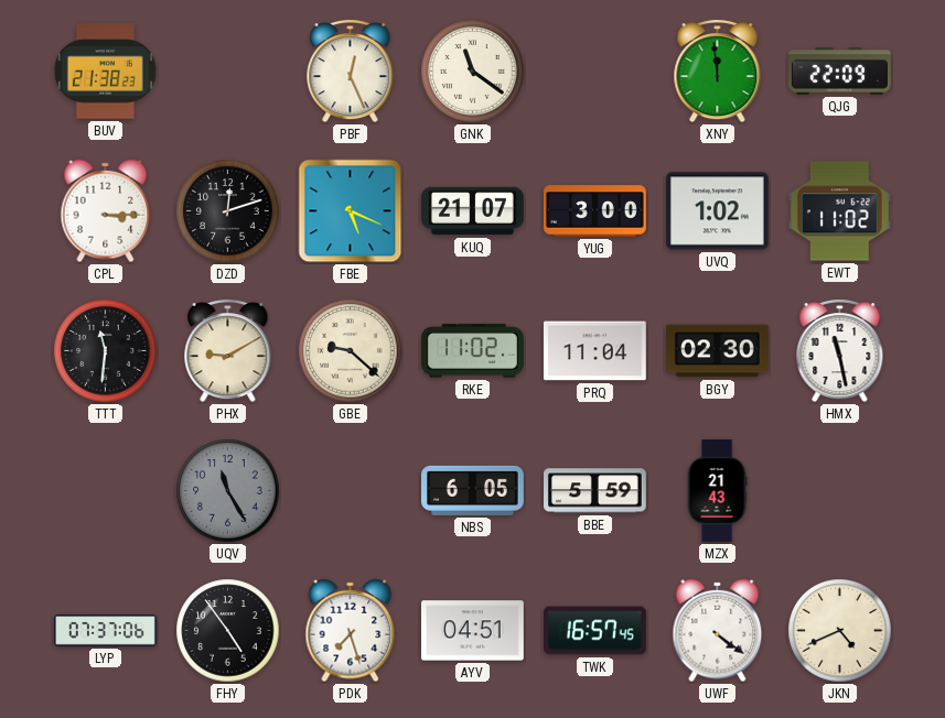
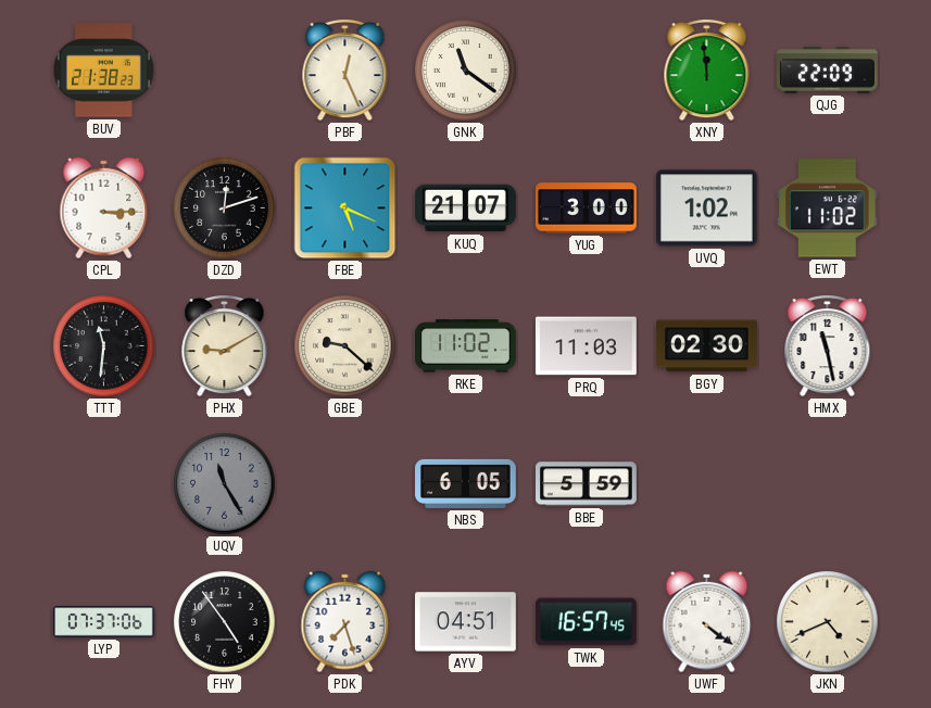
PRQ: 11:04 -> 11:03 (586, 346)
MZX: 21:43 -> none (717, 491)
